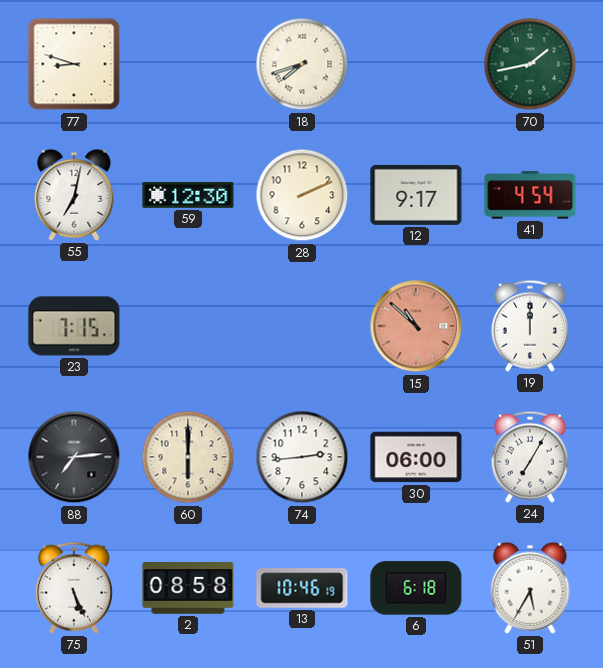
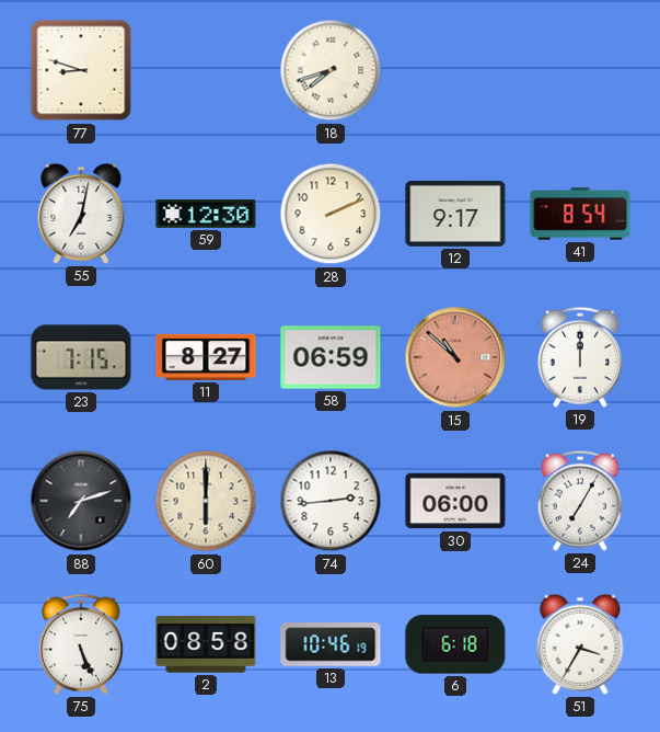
70: 1:43 -> none (530, 64)
41: 4:54 -> 8:54 (580, 214)
11: none -> 8:27 (206, 357)
58: none -> 06:59 (331, 357)
88: 7:14 -> 7:12 (81, 501)
51: 5:35 -> 3:35 (580, 644)
